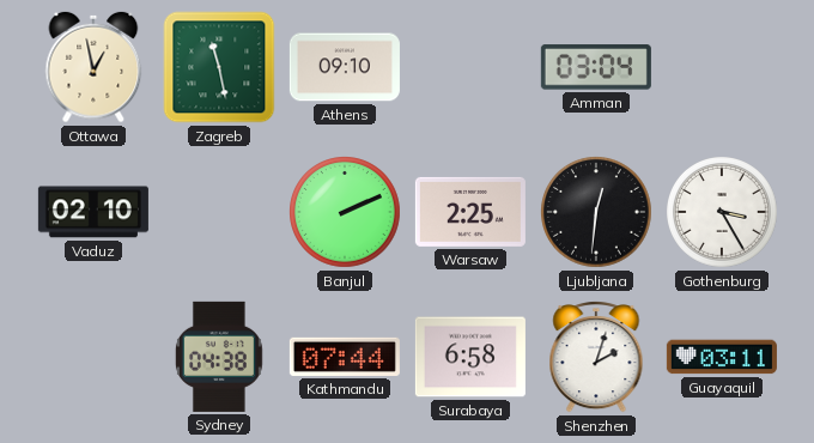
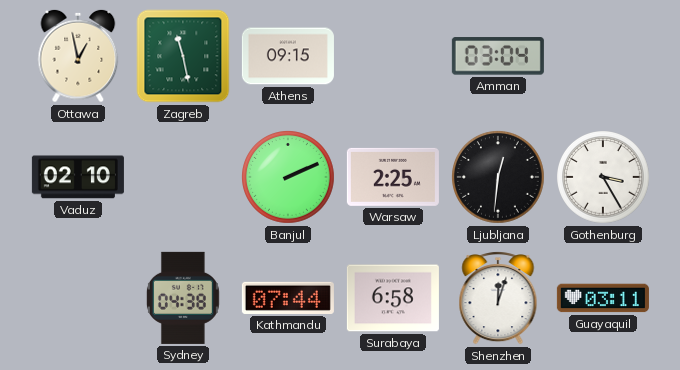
Athens: 09:10 -> 09:15 (288, 56)
Shenzhen: 2:03 -> 12:03 (498, 299)
